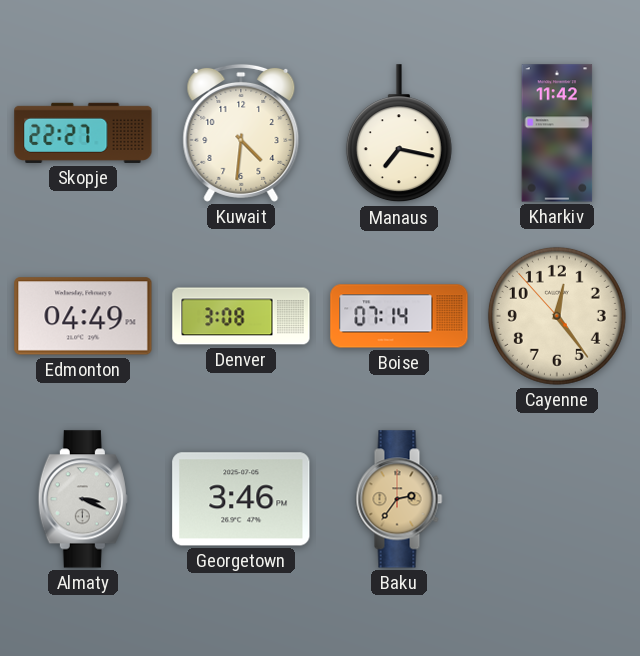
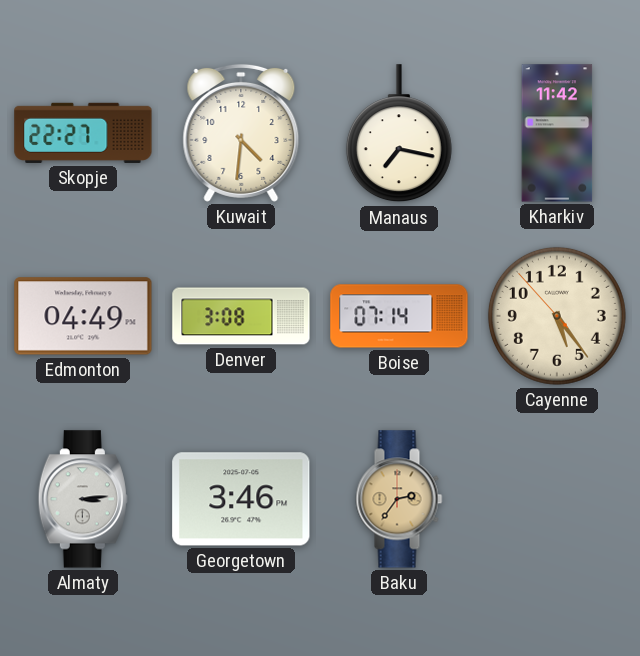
Cayenne: 12:23 -> 5:23 (557, 316)
Almaty: 3:19 -> 3:14 (83, 499)
